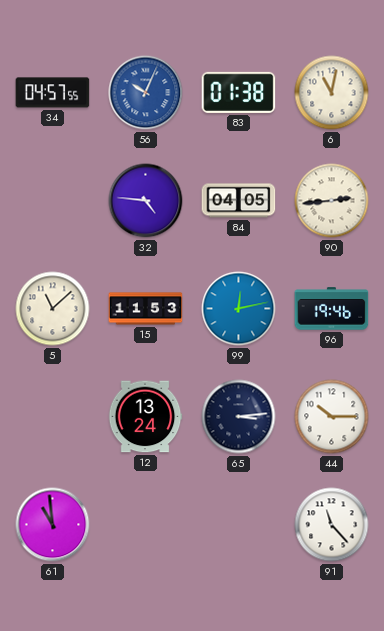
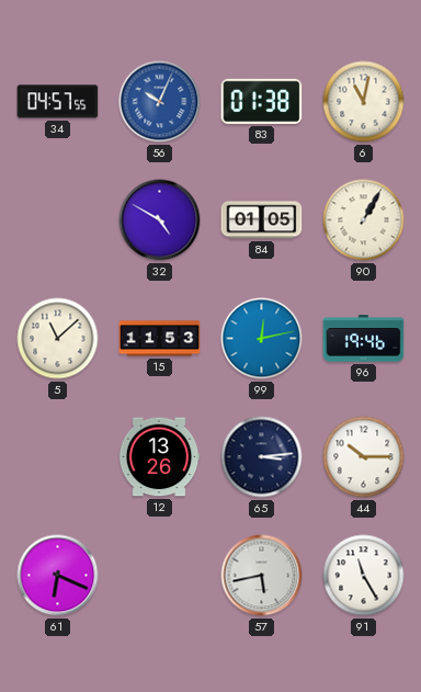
32: 4:46 -> 4:50 (160, 220)
84: 04:05 -> 01:05 (262, 220)
90: 2:44 -> 1:05 (364, 220)
12: 13:24 -> 13:26 (159, 457)
61: 10:59 -> 6:19 (58, 576)
57: none -> 5:43 (262, 576)
91: 11:23 -> 11:25 (364, 576)
